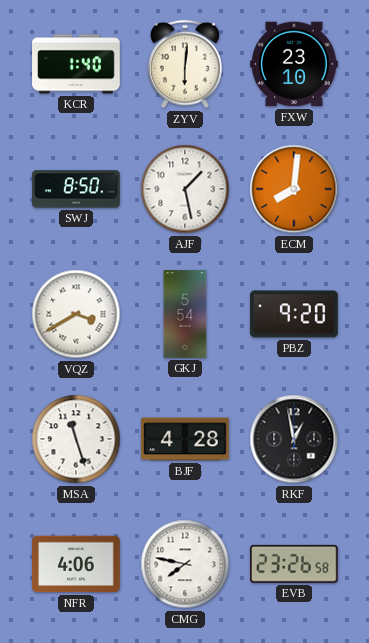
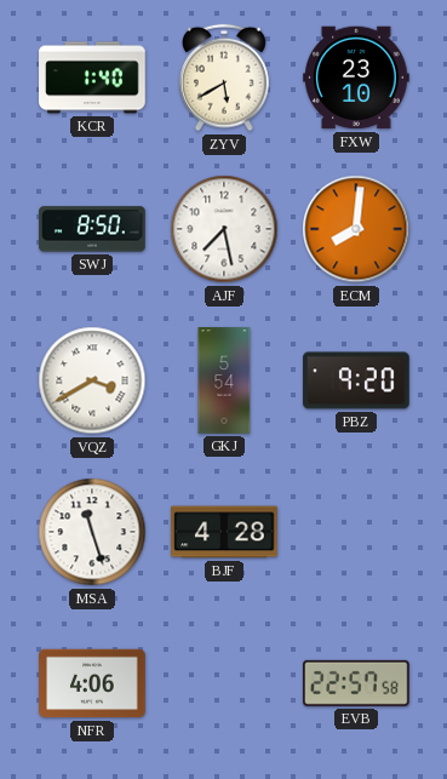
ZYV: 6:01 -> 5:40 (224, 78)
AJF: 1:28 -> 7:28 (224, 229)
RKF: 12:58 -> none (294, 439)
CMG: 7:47 -> none (185, 564)
EVB: 23:26 -> 22:57 (357, 683)
